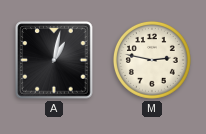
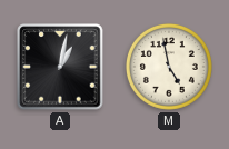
M: 2:47 -> 4:58 (169, 67)
